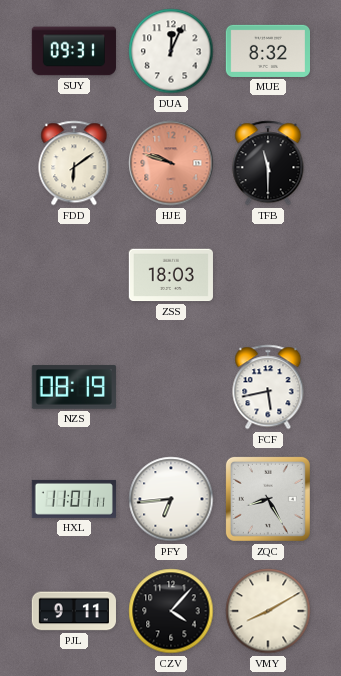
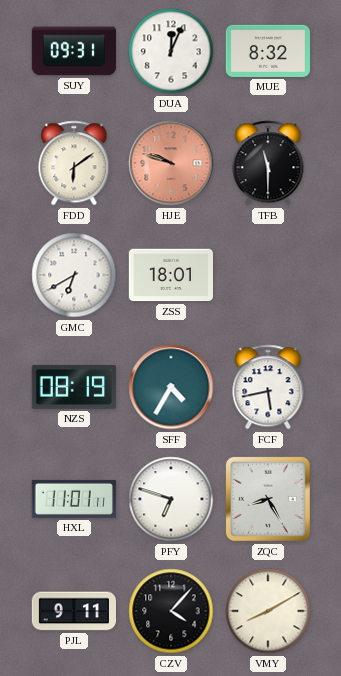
GMC: none -> 6:40 (74, 275)
ZSS: 18:03 -> 18:01 (171, 275)
SFF: none -> 4:35 (171, 387)
PFY: 6:44 -> 6:48 (171, 499)
